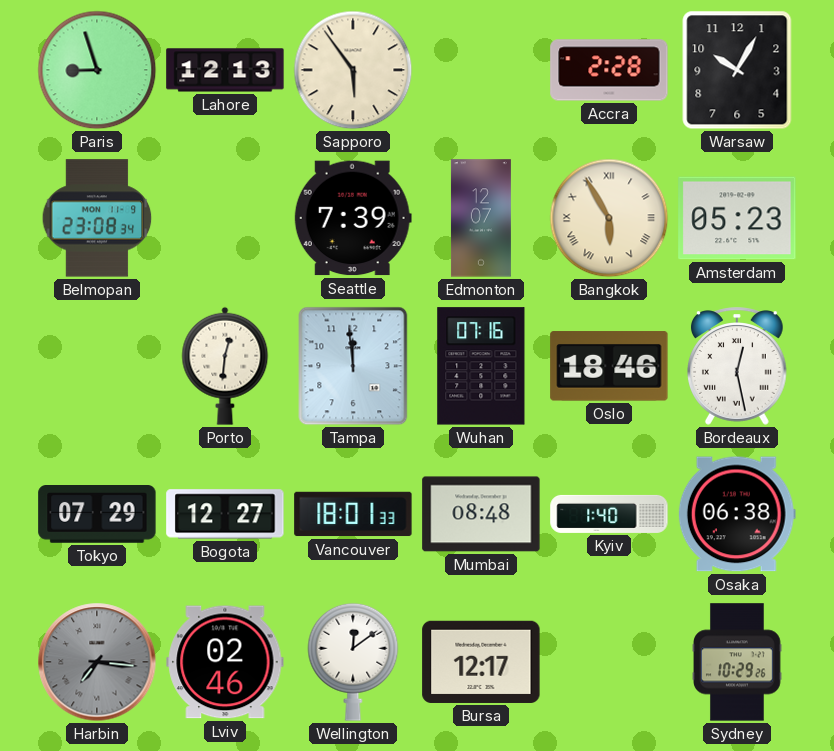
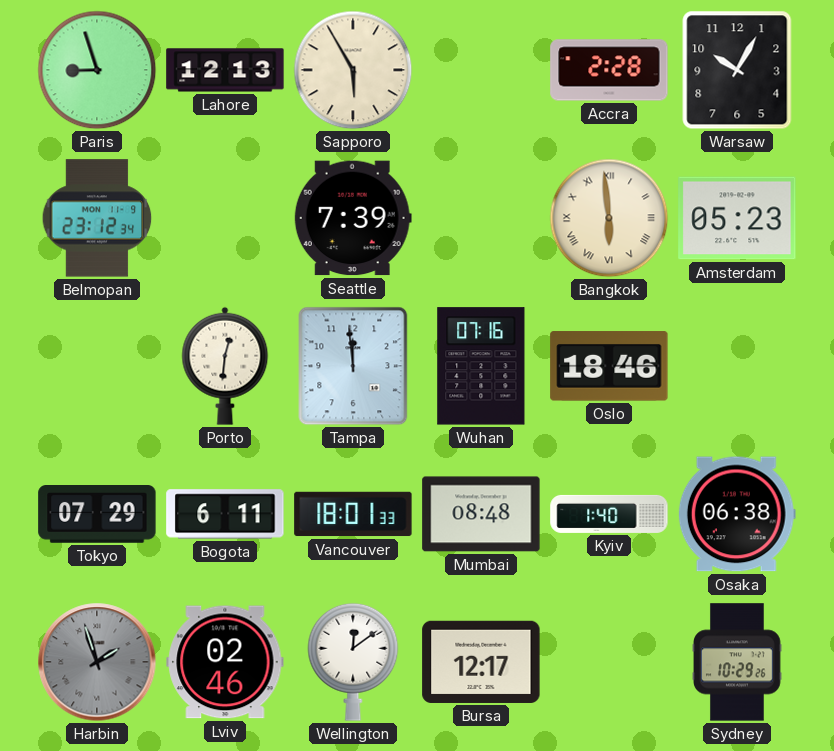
Sapporo: 5:54 -> 5:55 (353, 70)
Belmopan: 23:08 -> 23:12 (97, 218)
Edmonton: 12:07 -> none (481, 218)
Bangkok: 5:55 -> 5:59 (609, 218)
Bordeaux: 12:28 -> none (738, 366)
Bogota: 12:27 -> 6:11 (225, 514)
Harbin: 7:16 -> 1:57 (97, 662)
